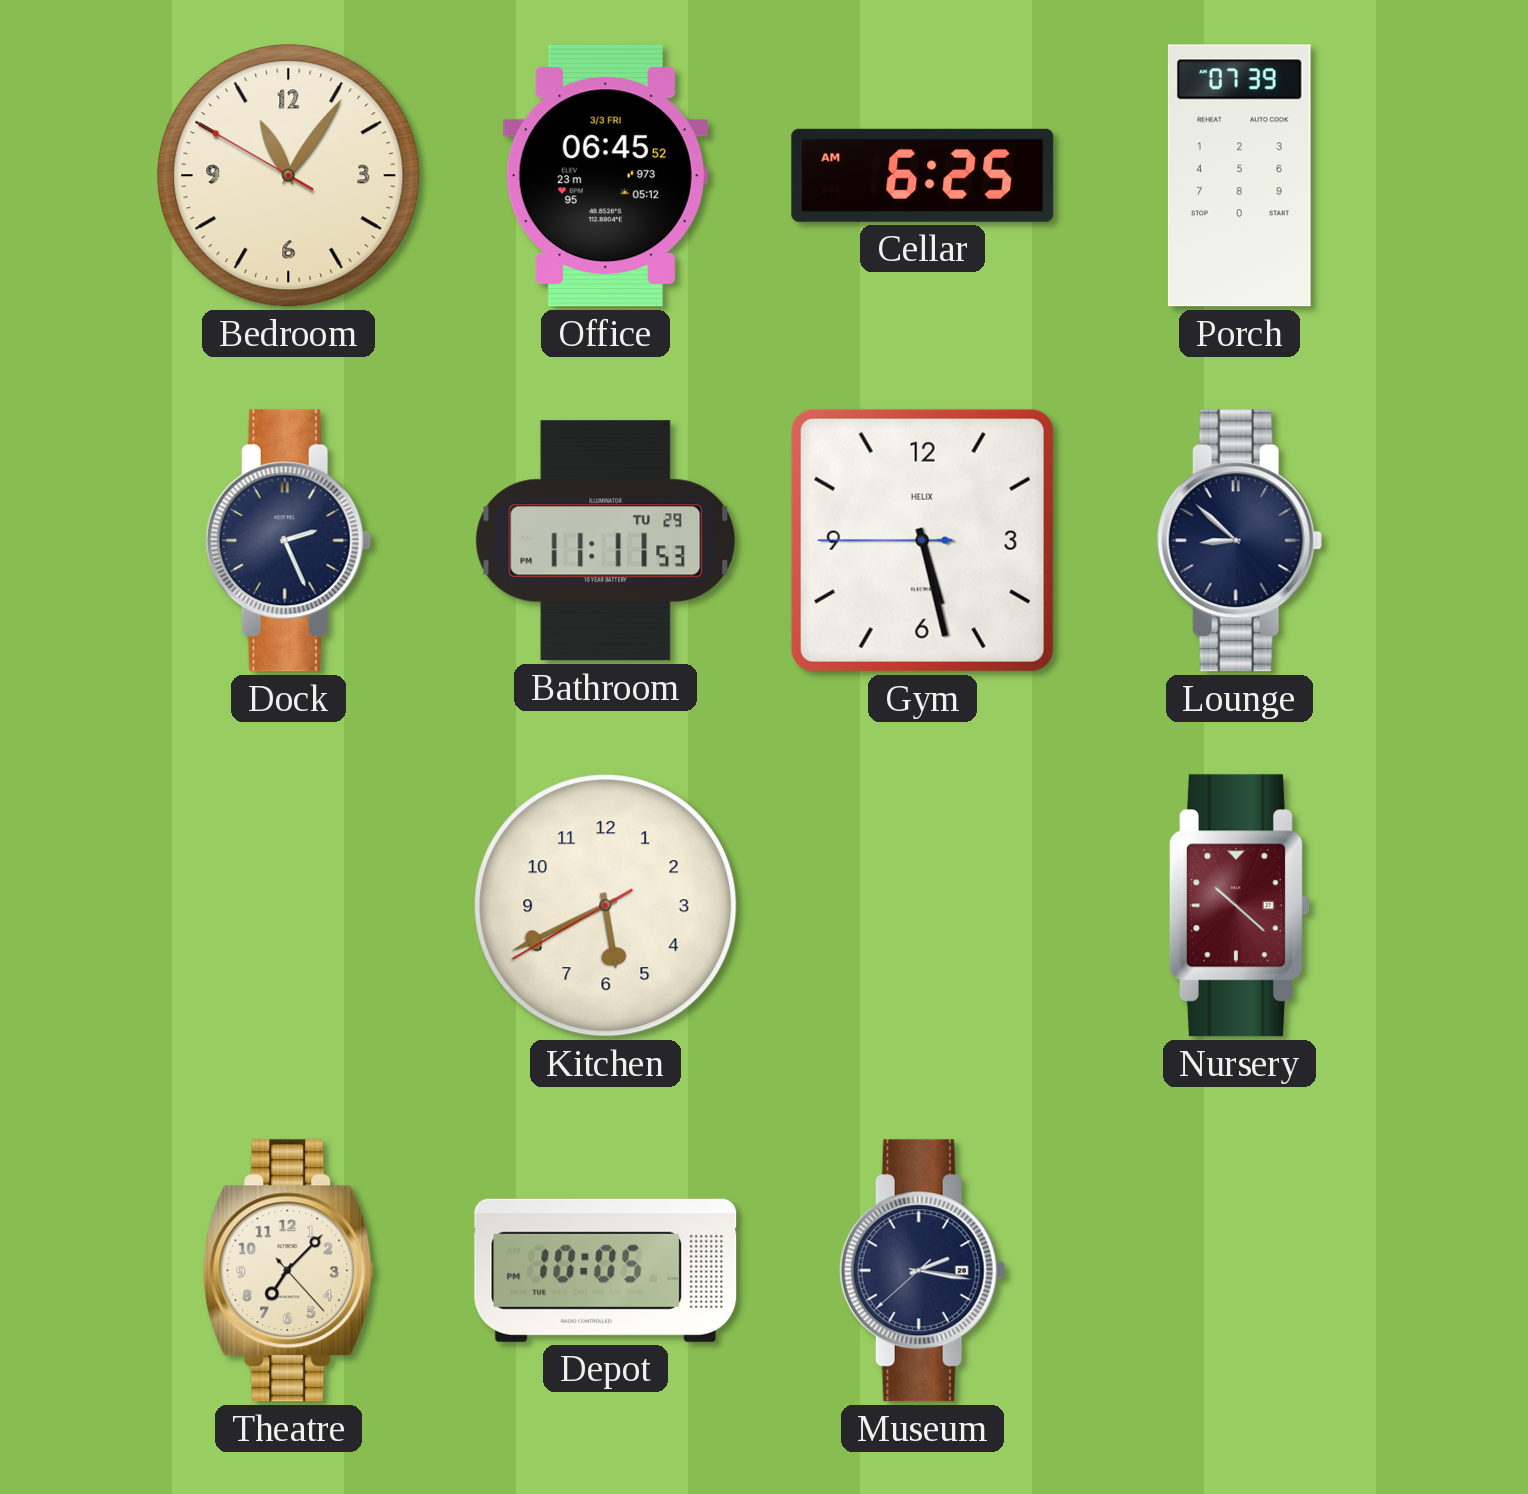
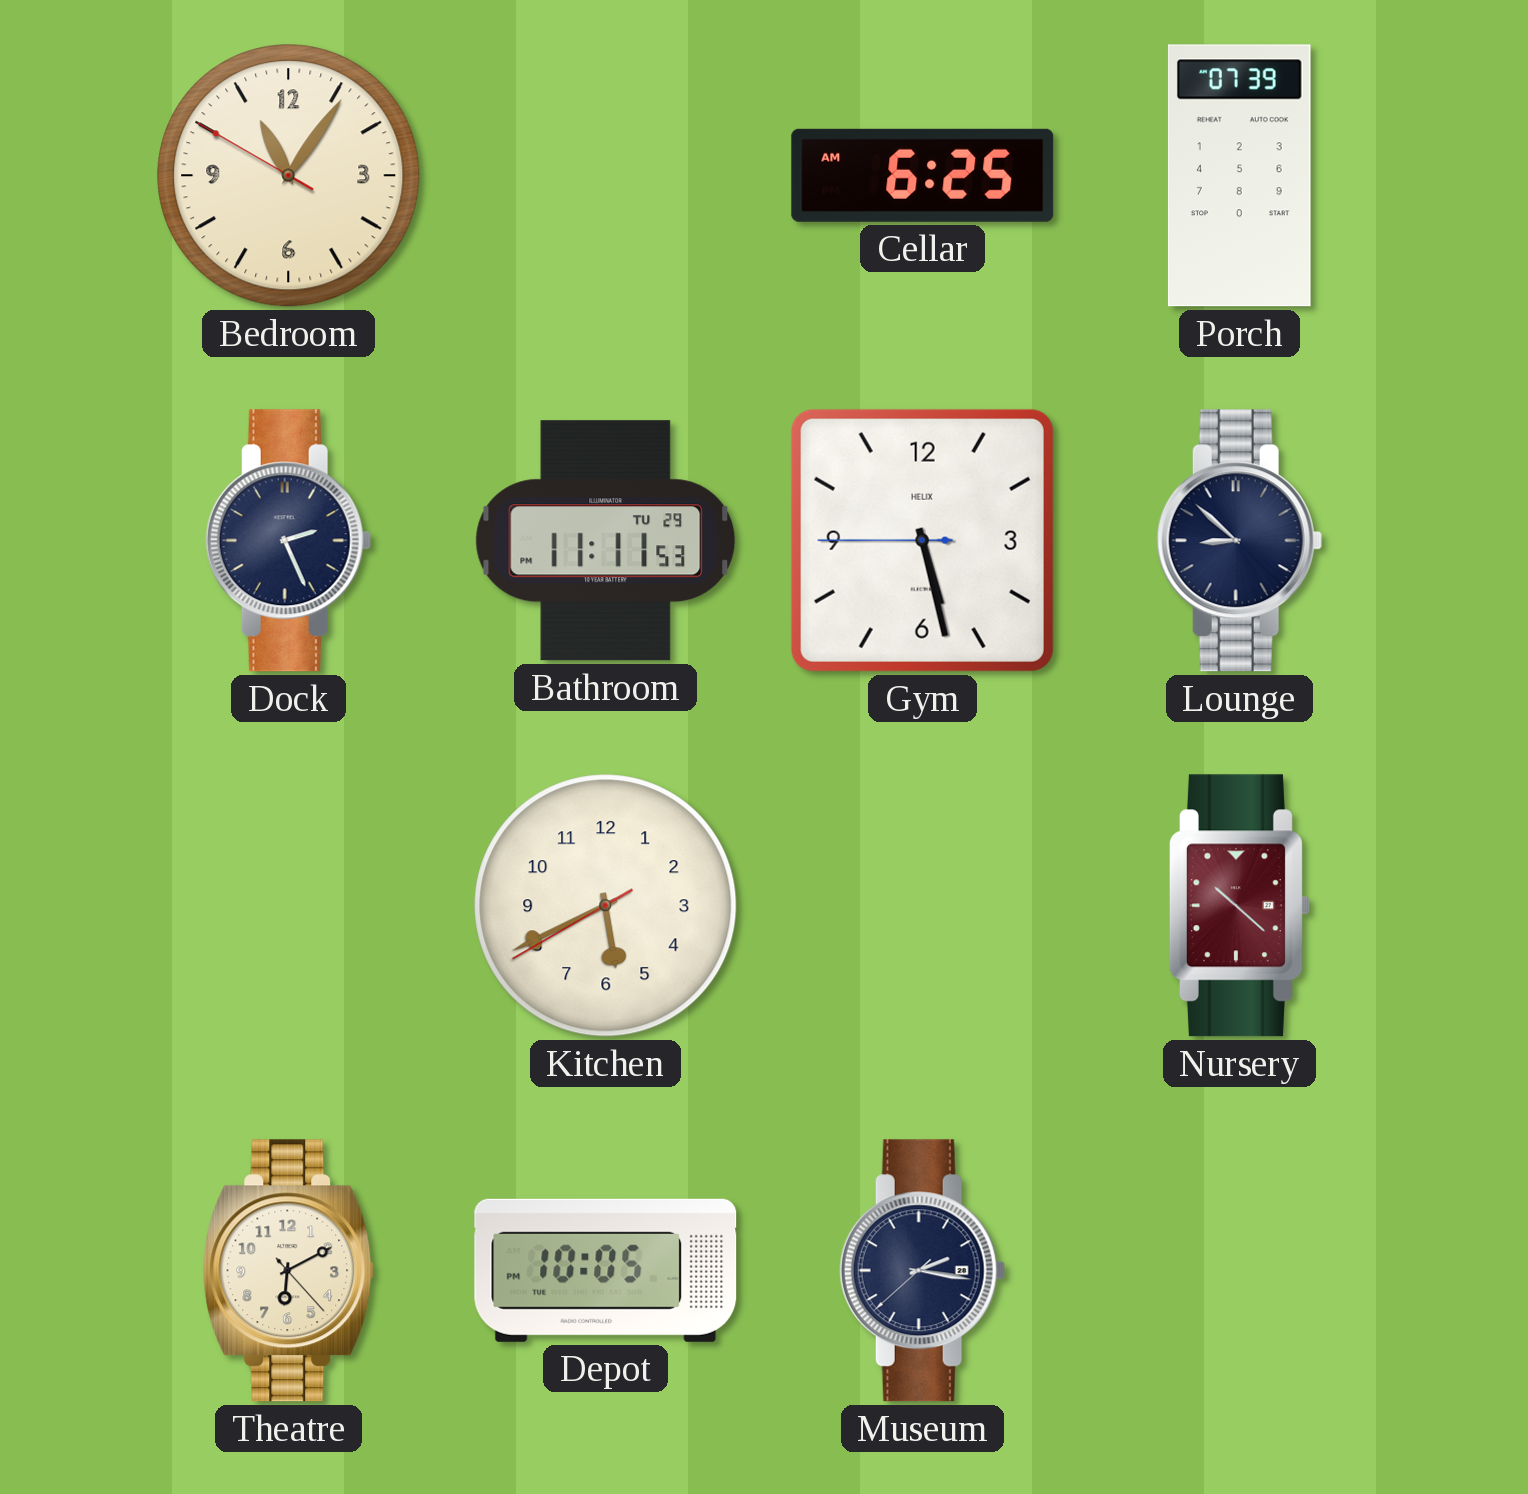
Office: 06:45 -> none (605, 176)
Theatre: 7:07 -> 6:10 (289, 1271)
